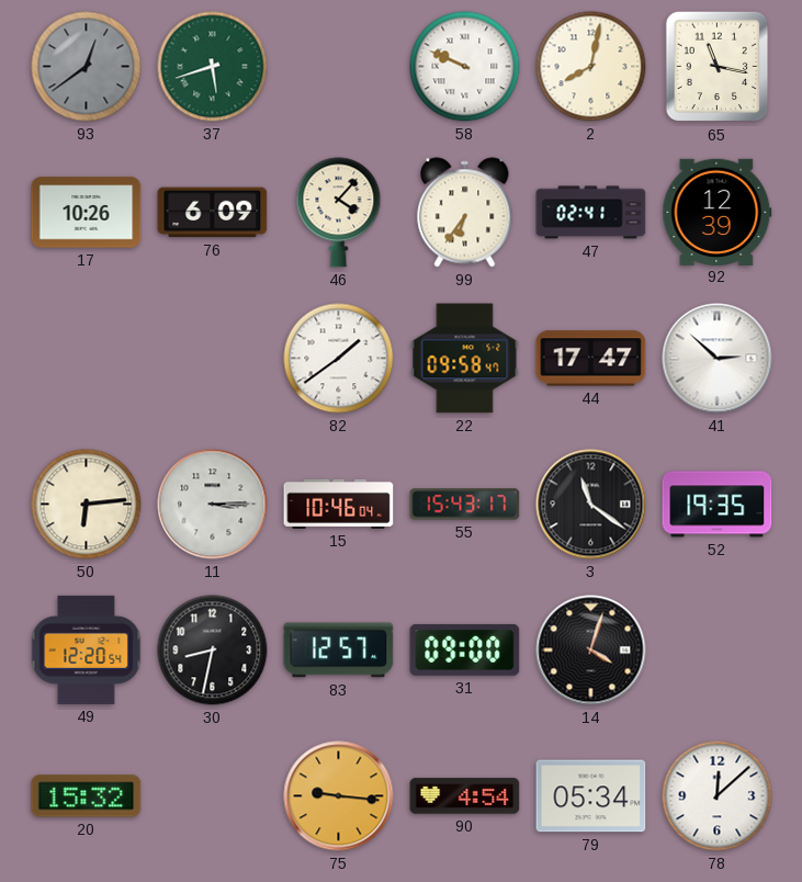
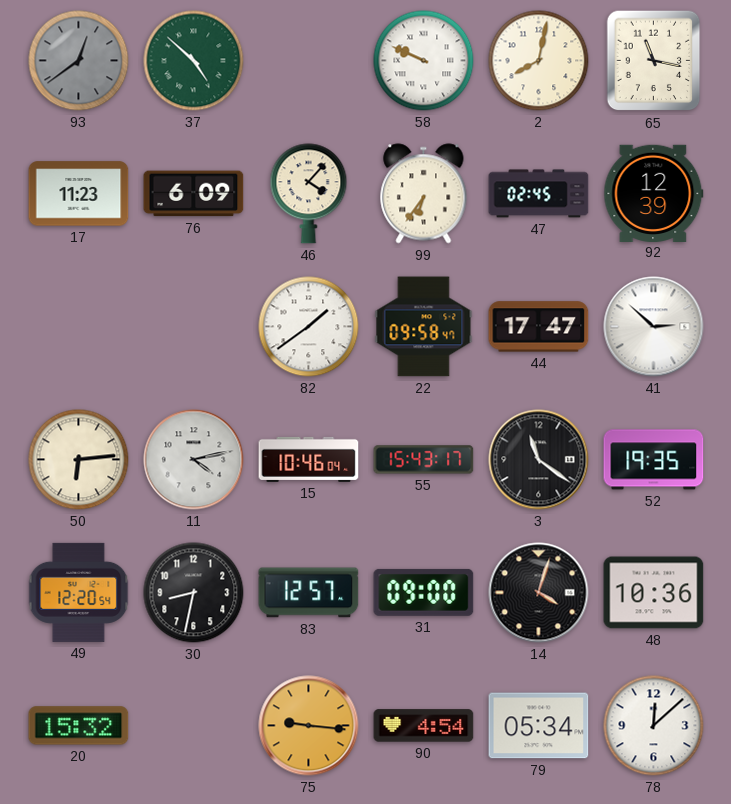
37: 5:42 -> 4:52 (194, 61)
17: 10:26 -> 11:23 (79, 194)
47: 02:41 -> 02:45 (539, 194)
11: 3:15 -> 4:13 (194, 460)
48: none -> 10:36 (654, 593)
